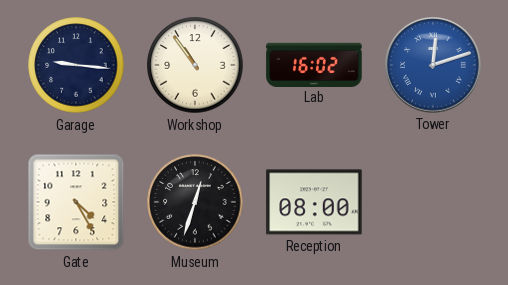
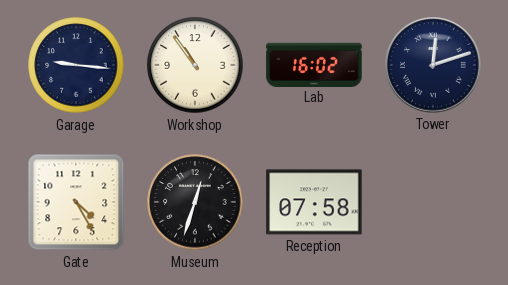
Tower dial: blue -> navy (433, 65)
Reception: 08:00 -> 07:58 (314, 202)
